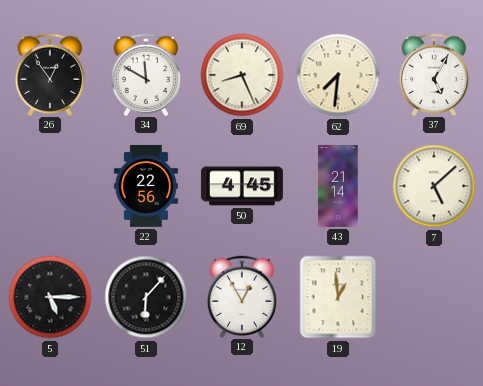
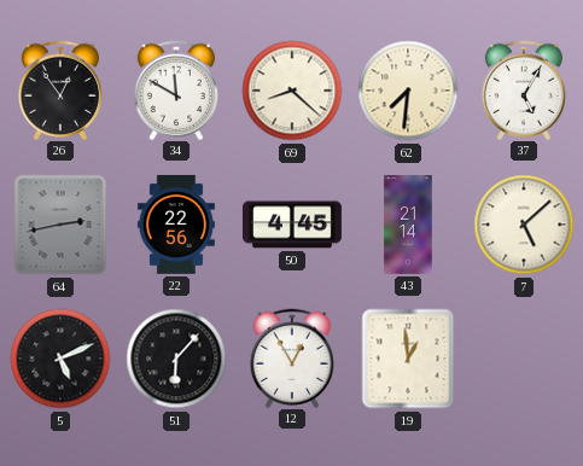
69: 8:26 -> 8:22 (292, 91)
64: none -> 2:43 (60, 225)
5: 5:15 -> 5:11 (60, 359)
